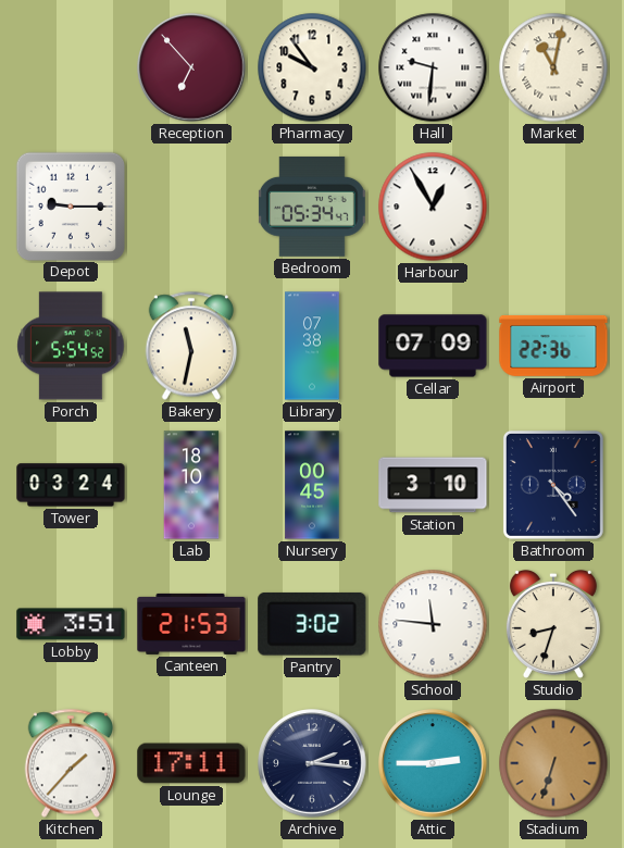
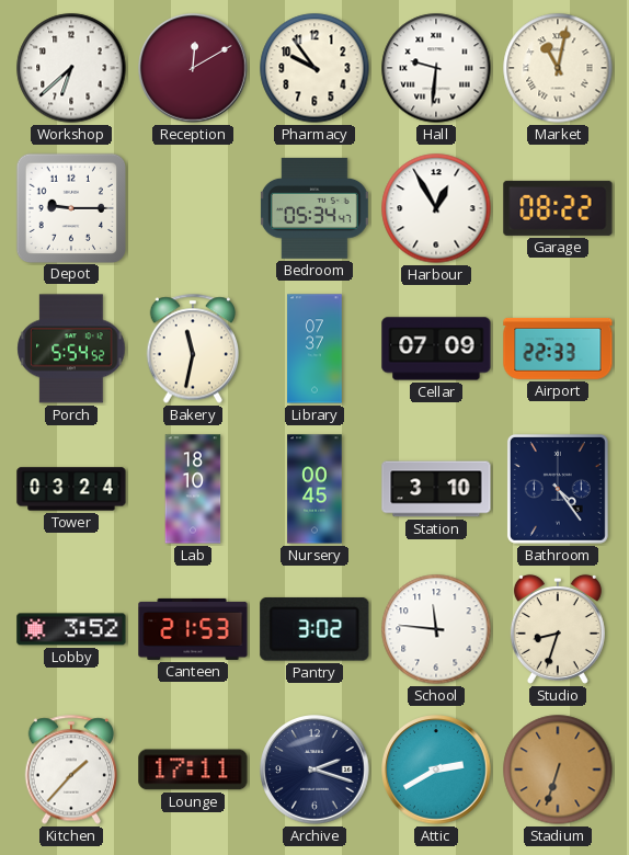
Workshop: none -> 6:38 (71, 68)
Reception: 6:53 -> 12:10 (193, 68)
Garage: none -> 08:22 (558, 208)
Library: 07:38 -> 07:37 (314, 349)
Airport: 22:36 -> 22:33 (558, 349)
Lobby: 3:51 -> 3:52 (71, 629)
Archive: 2:16 -> 2:18 (314, 770)
Attic: 2:45 -> 2:40 (436, 770)
